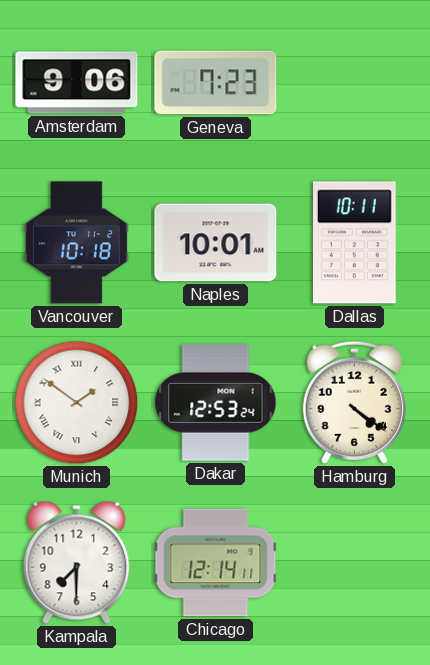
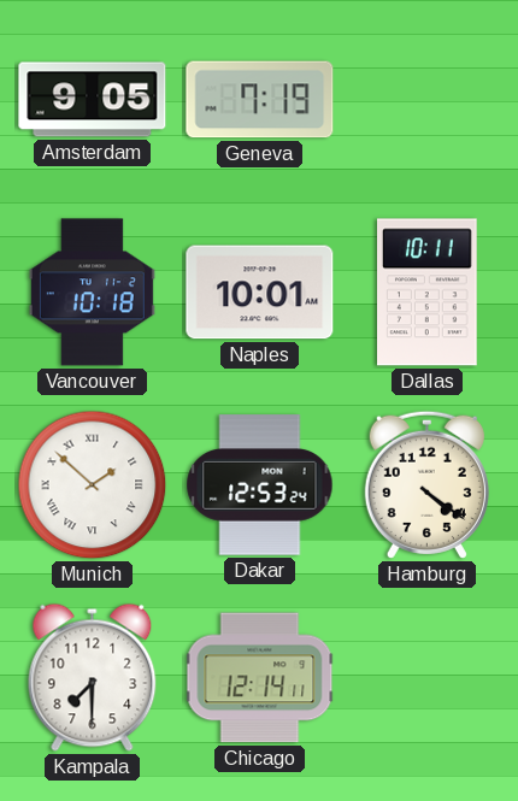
Amsterdam: 9:06 -> 9:05 (93, 100)
Geneva: 7:23 -> 7:19 (260, 100)
Munich: 1:51 -> 1:52 (93, 485)
